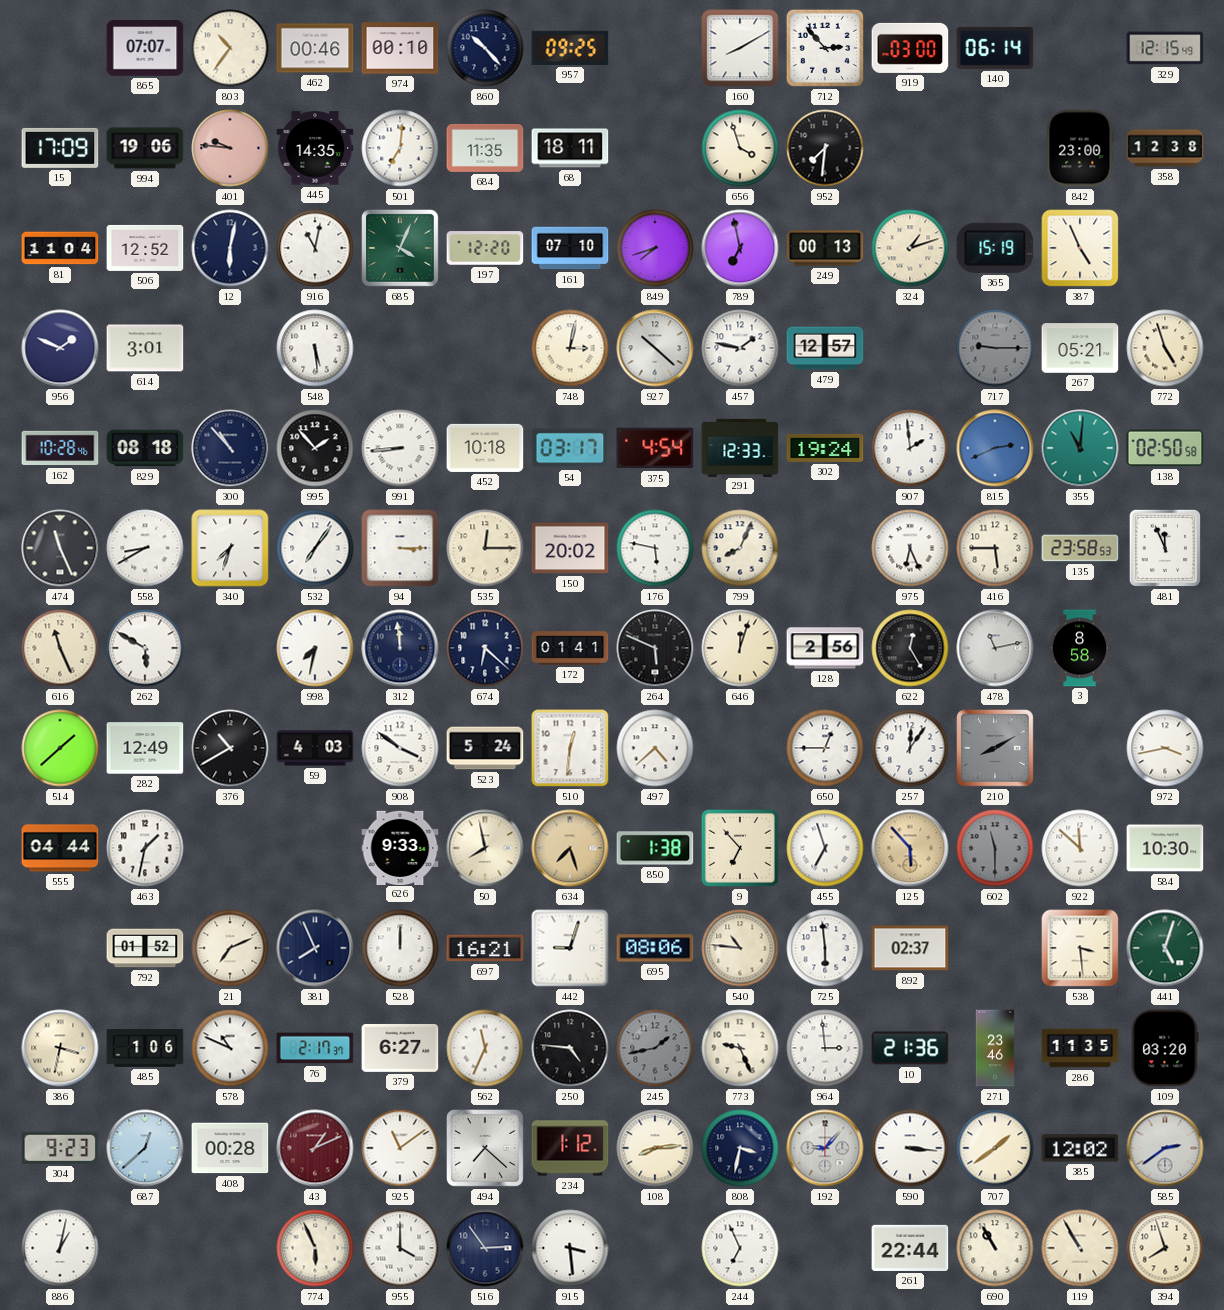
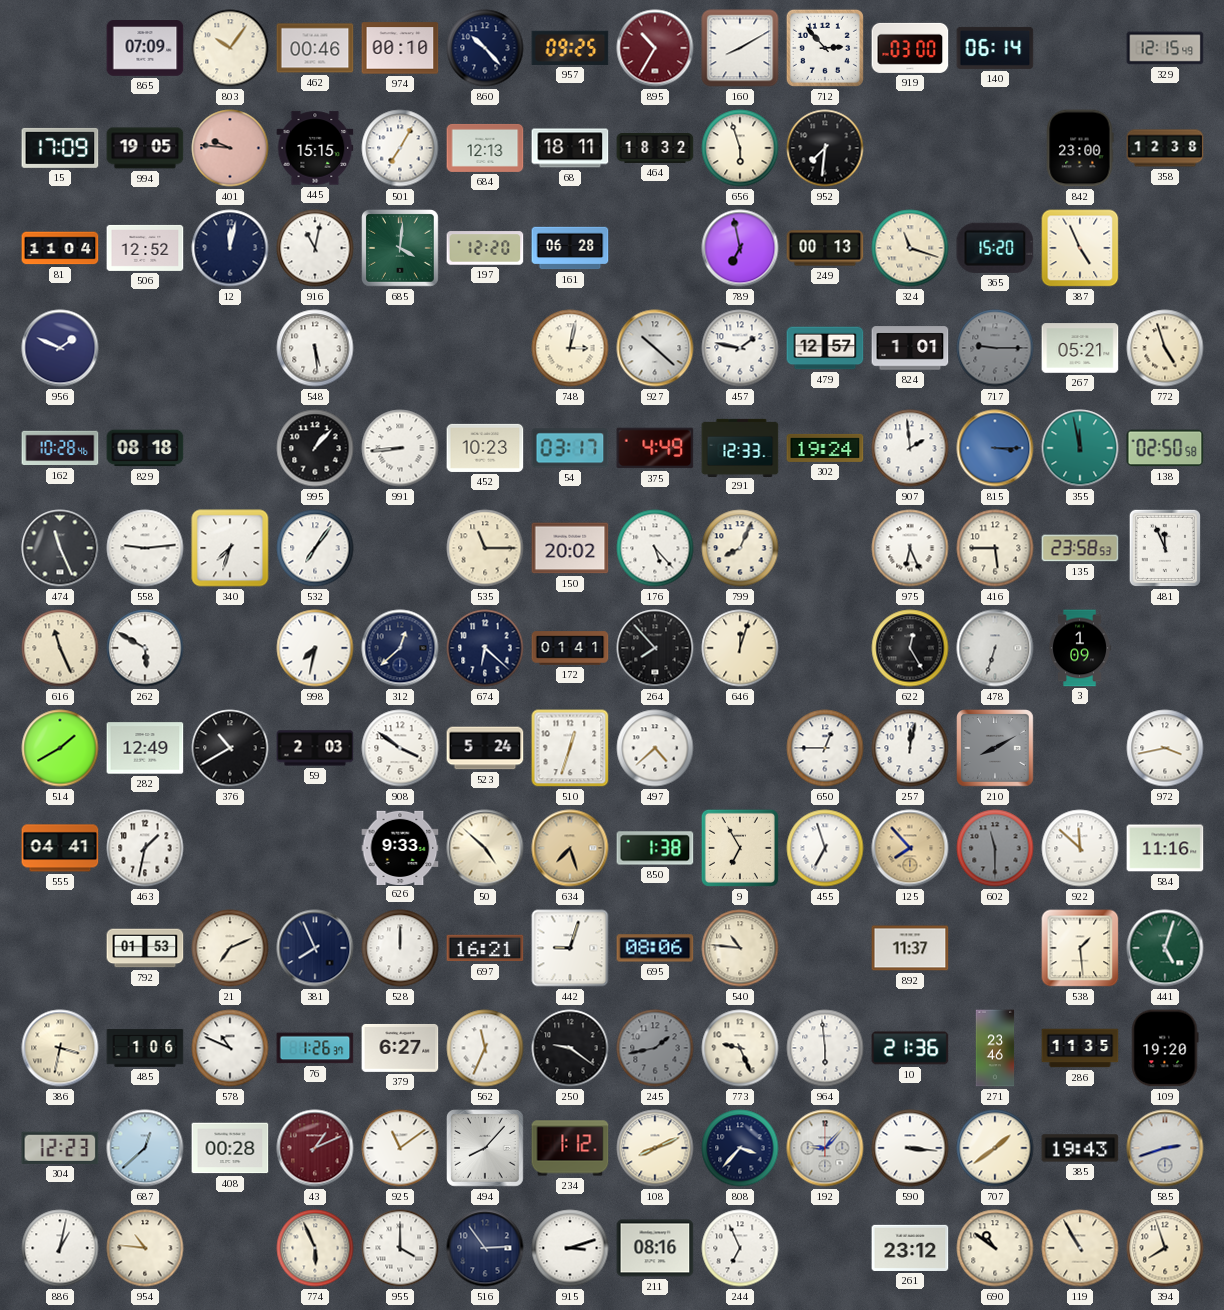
865: 07:07 -> 07:09 (145, 49)
803: 10:36 -> 10:06 (230, 48)
895: none -> 10:35 (655, 48)
994: 19:06 -> 19:05 (145, 148)
445: 14:35 -> 15:15 (315, 148)
501: 7:01 -> 7:05 (400, 148)
684: 11:35 -> 12:13 (485, 148)
464: none -> 18:32 (655, 149)
656: 3:57 -> 5:57 (740, 148)
12: 6:02 -> 12:02 (230, 248)
685: 4:04 -> 4:01 (401, 249)
161: 07:10 -> 06:28 (570, 248)
849: 7:42 -> none (655, 248)
324: 1:12 -> 11:18 (910, 248)
365: 15:19 -> 15:20 (995, 248)
614: 3:01 -> none (145, 348)
824: none -> 1:01 (910, 348)
300: 10:53 -> none (230, 448)
995: 1:53 -> 1:07 (315, 448)
452: 10:18 -> 10:23 (485, 448)
375: 4:54 -> 4:49 (655, 448)
815: 2:41 -> 3:15 (995, 448)
355: 11:01 -> 11:58 (1080, 448)
558: 8:40 -> 9:14 (145, 548)
94: 3:15 -> none (400, 548)
535: 12:15 -> 11:15 (485, 548)
176: 5:47 -> 5:23 (655, 548)
312: 11:59 -> 12:38 (400, 648)
264: 5:49 -> 7:53 (655, 648)
128: 2:56 -> none (825, 648)
478: 11:13 -> 6:33 (995, 648)
3: 8:58 -> 1:09 (1080, 648)
514: 1:38 -> 1:40 (60, 748)
59: 4:03 -> 2:03 (315, 748)
510: 12:31 -> 12:33 (570, 748)
257: 12:06 -> 12:02 (910, 748)
555: 04:44 -> 04:41 (60, 848)
50: 7:58 -> 4:52 (485, 848)
9: 6:53 -> 6:55 (740, 848)
125: 5:53 -> 7:53 (910, 848)
584: 10:30 -> 11:16 (1165, 848)
792: 01:52 -> 01:53 (145, 948)
725: 5:59 -> none (825, 948)
892: 02:37 -> 11:37 (910, 948)
538: 3:29 -> 1:29 (1080, 948)
76: 2:17 -> 1:26 (315, 1048)
250: 4:46 -> 9:21 (570, 1048)
964: 2:59 -> 5:59 (825, 1048)
109: 03:20 -> 19:20 (1165, 1048)
304: 9:23 -> 12:23 (60, 1148)
494: 7:22 -> 8:07 (486, 1149)
108: 8:14 -> 8:11 (655, 1148)
808: 3:32 -> 3:37 (740, 1148)
385: 12:02 -> 19:43 (1080, 1148)
585: 2:39 -> 2:42 (1165, 1148)
954: none -> 10:46 (145, 1248)
915: 3:29 -> 3:12 (570, 1248)
211: none -> 08:16 (655, 1248)
261: 22:44 -> 23:12 (910, 1248)
690: 10:55 -> 10:51 (995, 1248)
